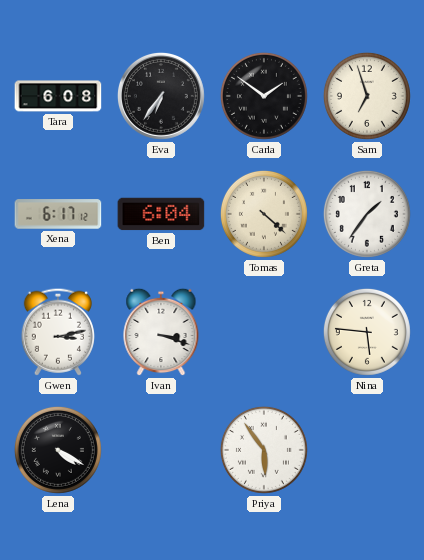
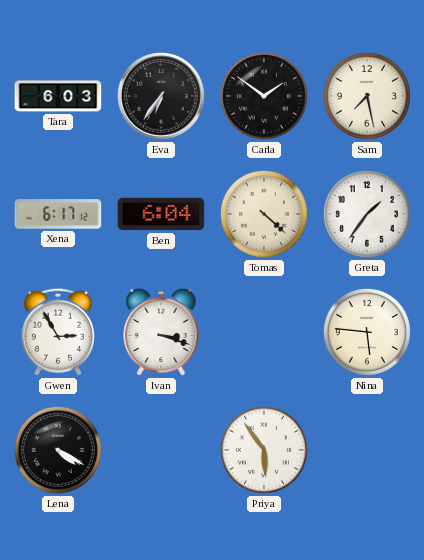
Tara: 6:08 -> 6:03 (58, 96)
Sam: 6:57 -> 7:28 (367, 96)
Gwen: 3:13 -> 2:55 (58, 332)
